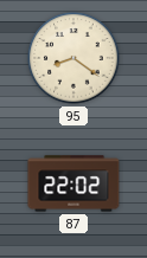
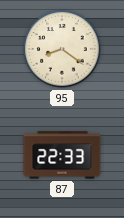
87: 22:02 -> 22:33 (62, 155)
